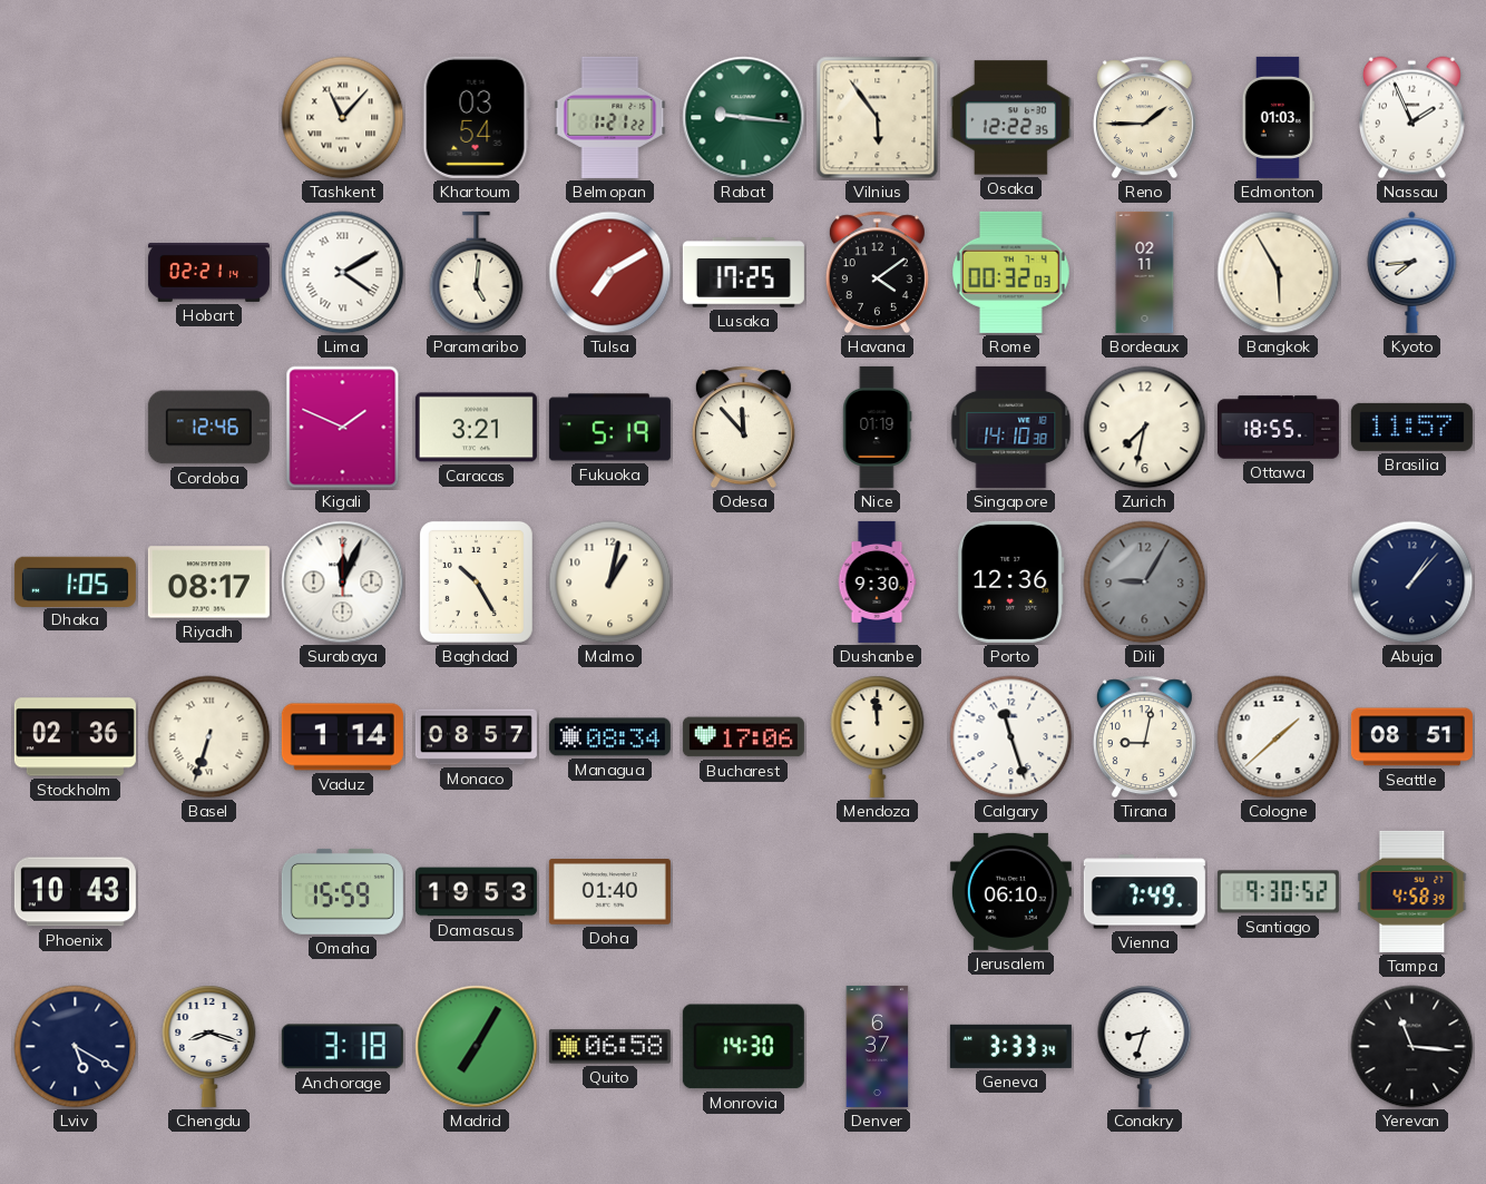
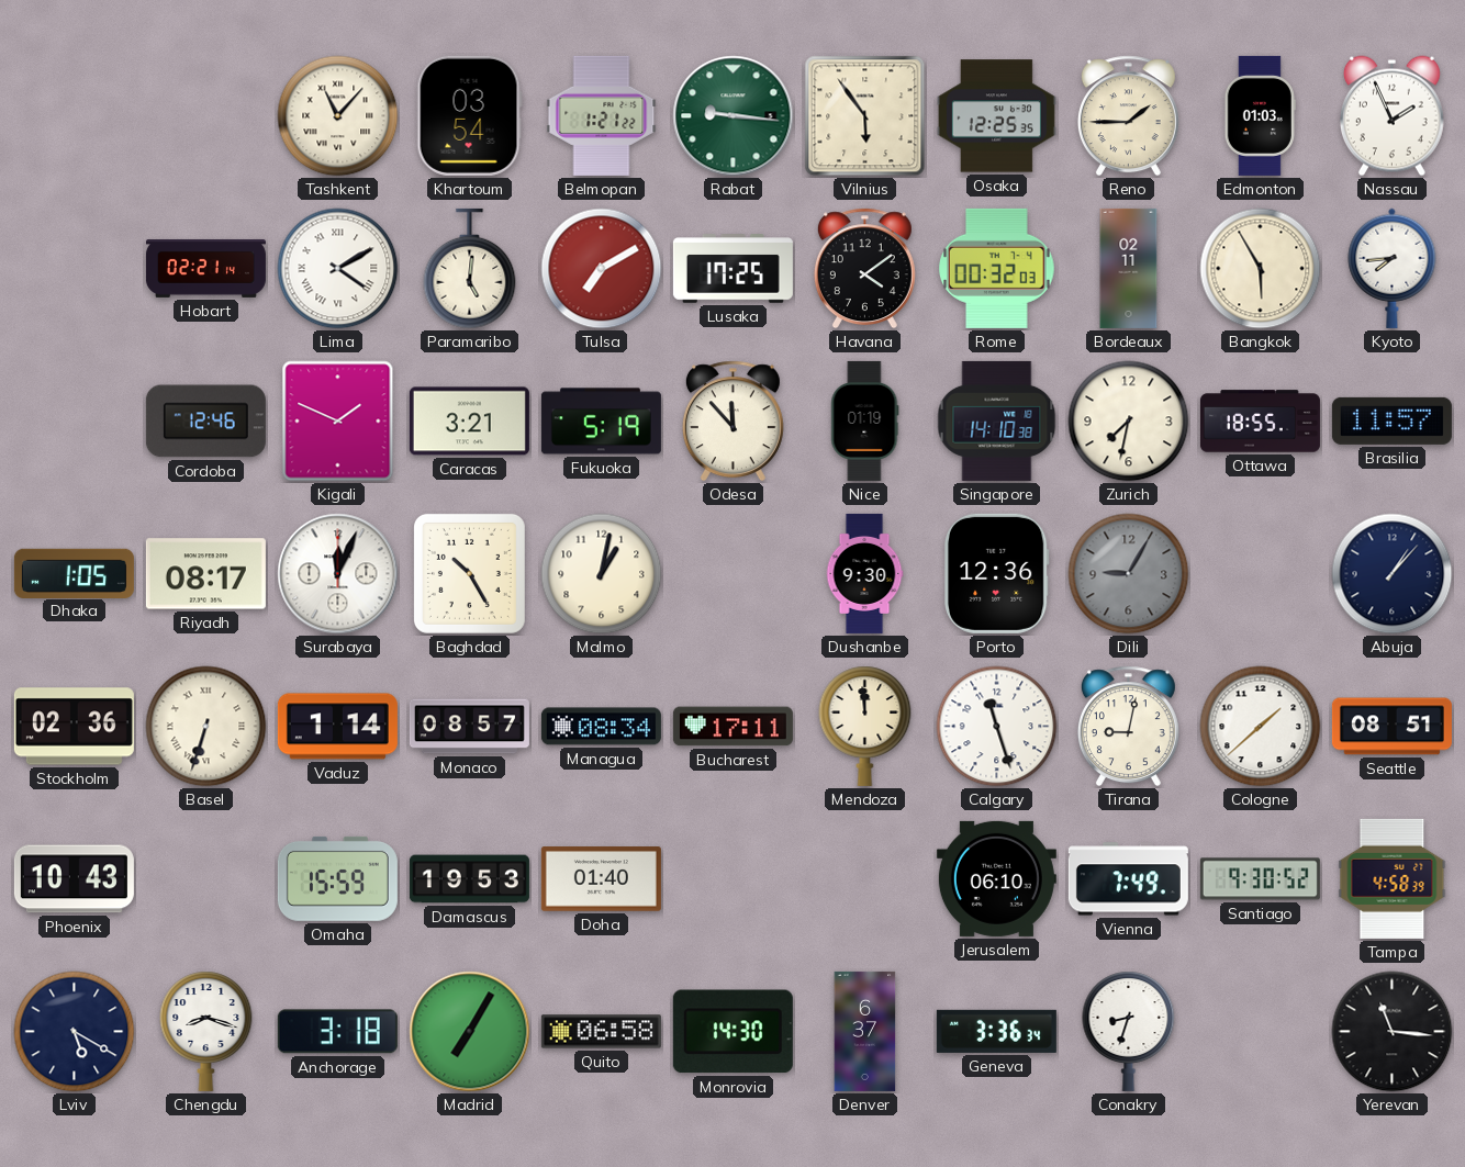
Osaka: 12:22 -> 12:25 (996, 116)
Bucharest: 17:06 -> 17:11 (732, 727)
Geneva: 3:33 -> 3:36 (996, 1031)
